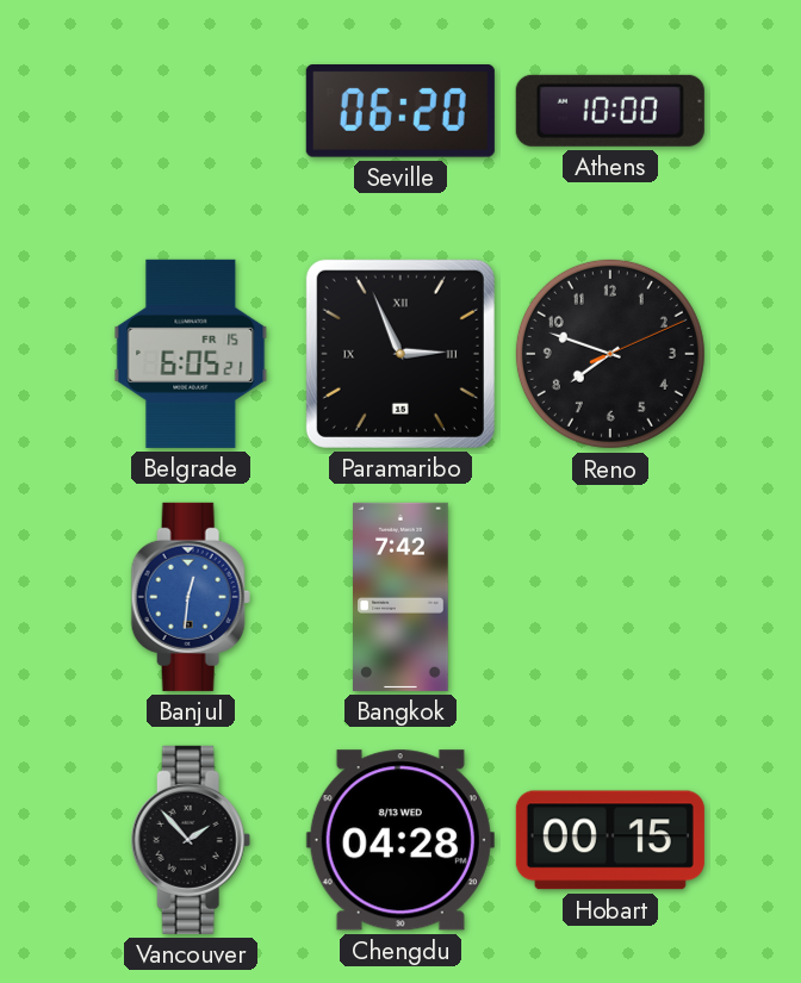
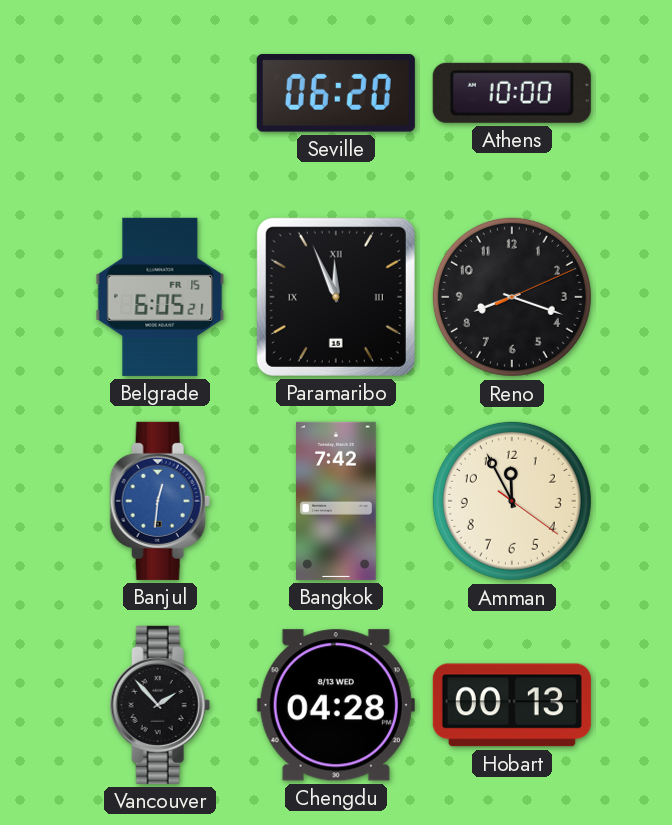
Paramaribo: 2:56 -> 11:56 (336, 297)
Reno: 7:48 -> 8:18 (512, 297)
Amman: none -> 11:55 (512, 501)
Hobart: 00:15 -> 00:13 (512, 705)
